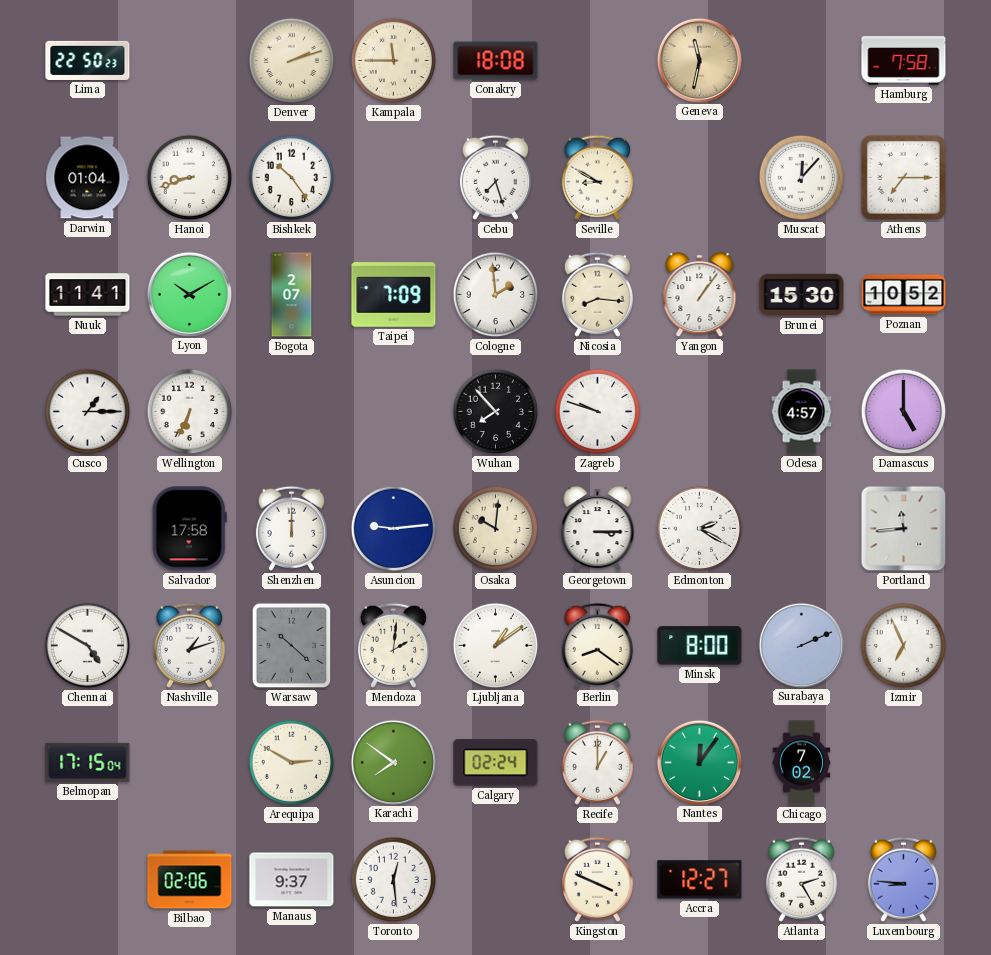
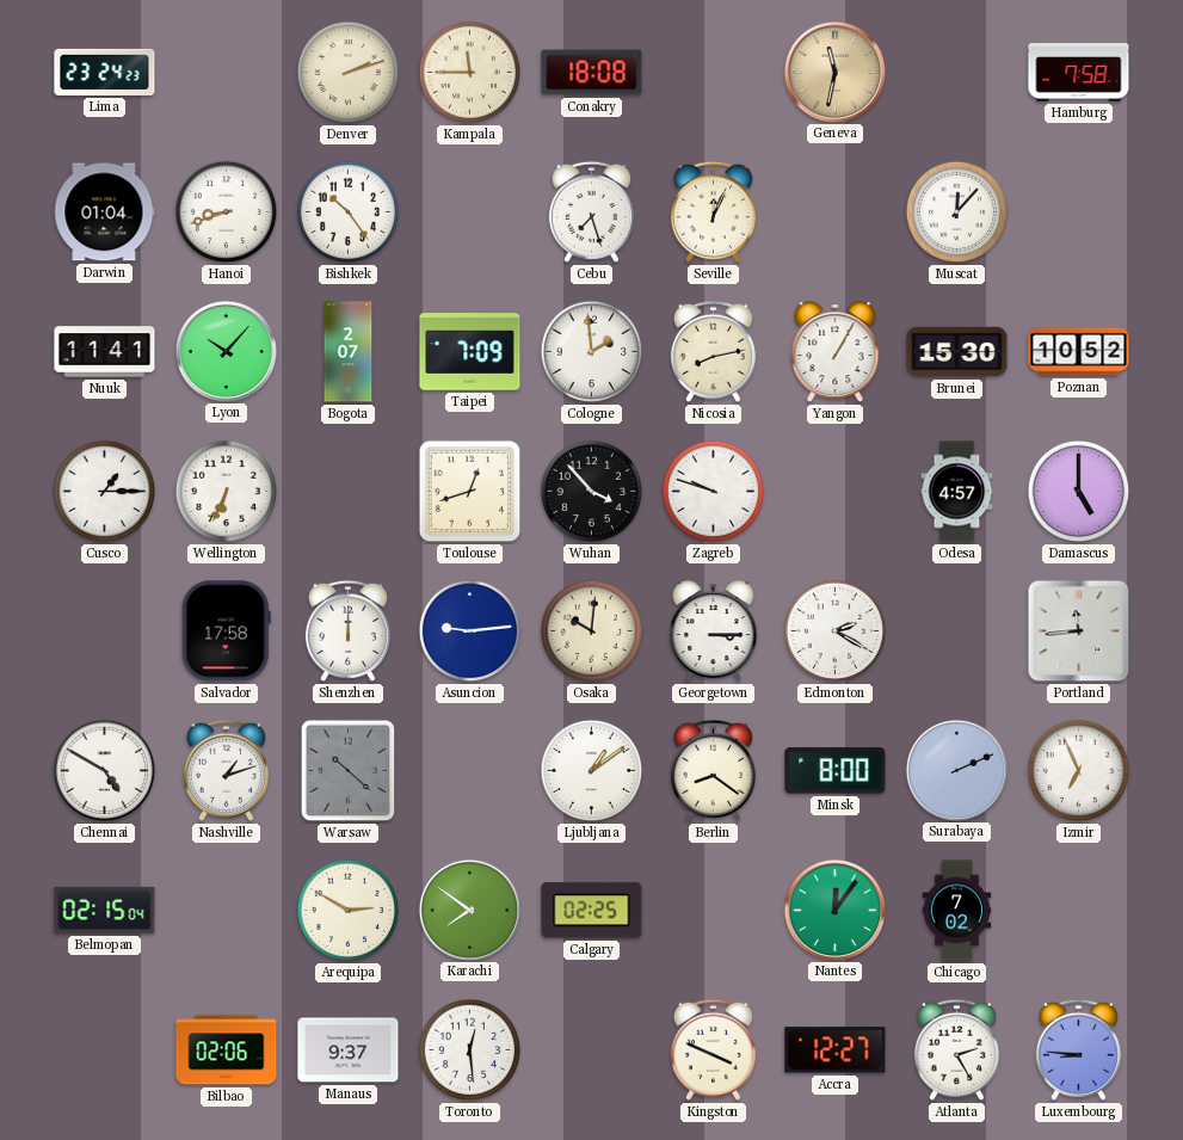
Lima: 22:50 -> 23:24 (105, 72)
Seville: 8:50 -> 12:04 (713, 211)
Athens: 7:15 -> none (903, 177)
Lyon: 10:10 -> 10:07 (226, 351)
Nicosia: 8:16 -> 8:13 (713, 351)
Yangon: 1:06 -> 1:05 (836, 352)
Toulouse: none -> 12:42 (470, 492)
Wuhan: 7:53 -> 3:53 (592, 492)
Mendoza: 2:01 -> none (393, 645)
Belmopan: 17:15 -> 02:15 (105, 910)
Calgary: 02:24 -> 02:25 (592, 911)
Recife: 1:00 -> none (597, 762)
